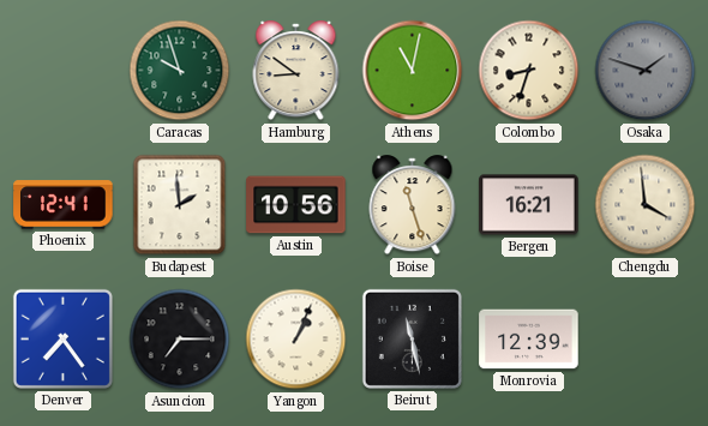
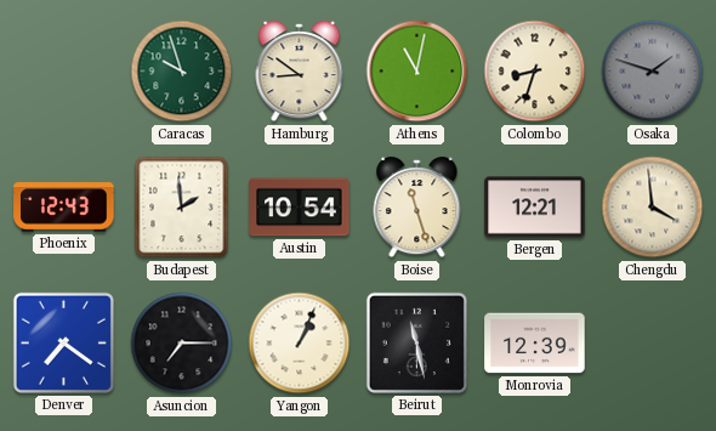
Phoenix: 12:41 -> 12:43 (64, 208)
Austin: 10:56 -> 10:54 (300, 208)
Bergen: 16:21 -> 12:21 (535, 208)
Denver: 7:24 -> 7:21 (63, 342)
